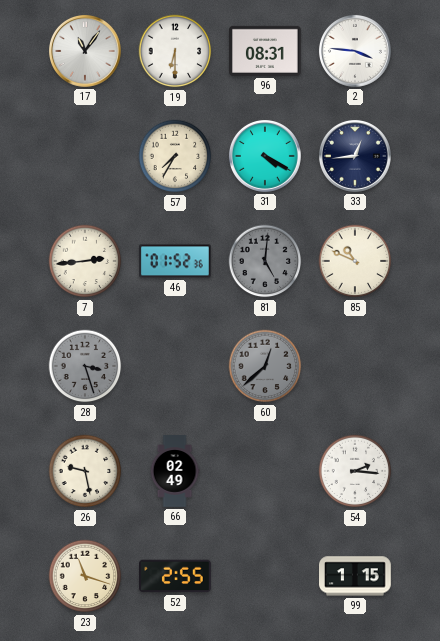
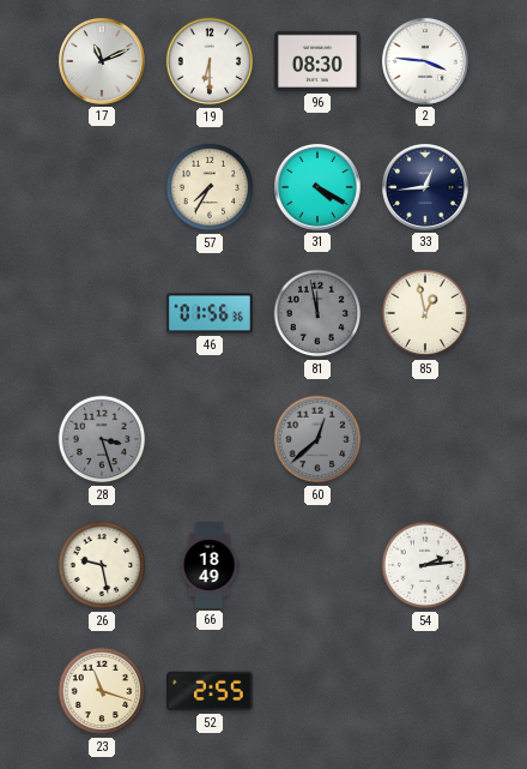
17: 11:06 -> 11:11 (102, 61)
96: 08:31 -> 08:30 (319, 61)
7: 2:44 -> none (85, 261)
46: 01:52 -> 01:56 (211, 313)
81: 5:01 -> 11:58 (317, 313)
85: 10:49 -> 12:58 (425, 313)
66: 02:49 -> 18:49 (210, 565)
54: 2:16 -> 2:14 (425, 565)
99: 1:15 -> none (356, 576)
